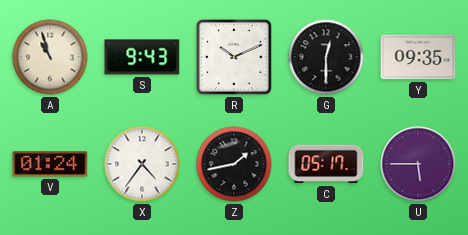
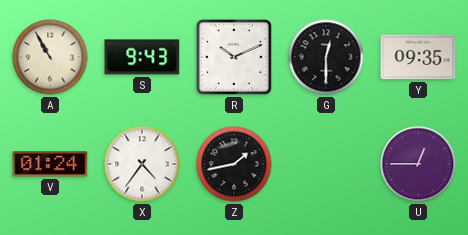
A: 10:57 -> 10:55 (50, 57)
C: 05:17 -> none (326, 164)
U: 5:45 -> 12:45 (418, 164)
